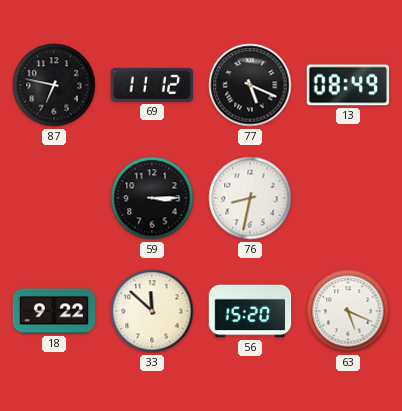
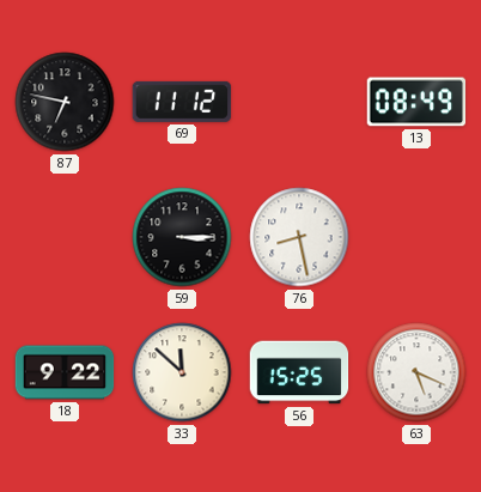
77: 5:19 -> none (250, 85)
76: 8:32 -> 8:28 (299, 237)
56: 15:20 -> 15:25 (299, 372)
